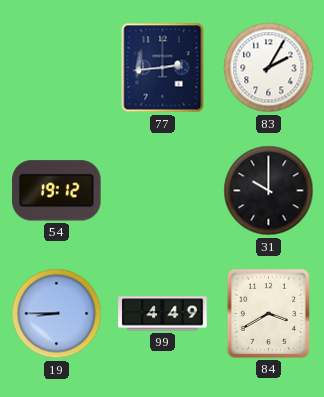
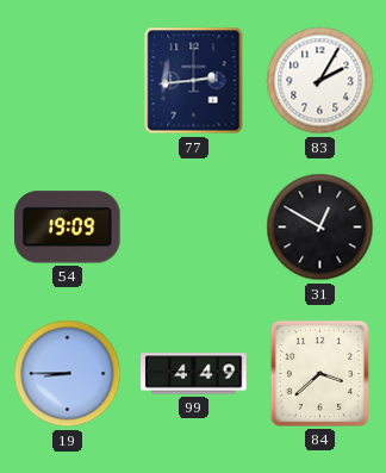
54: 19:12 -> 19:09 (68, 228)
31: 10:00 -> 12:50 (320, 228)
84: 3:40 -> 3:38 (319, 373)
